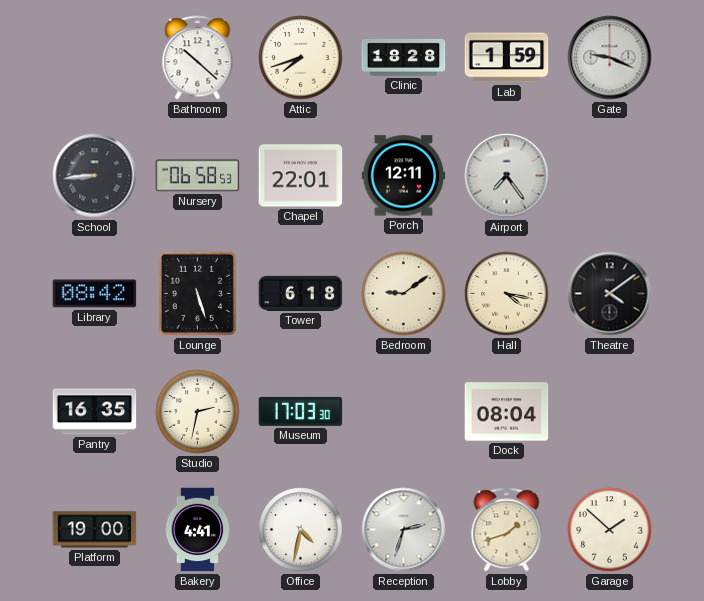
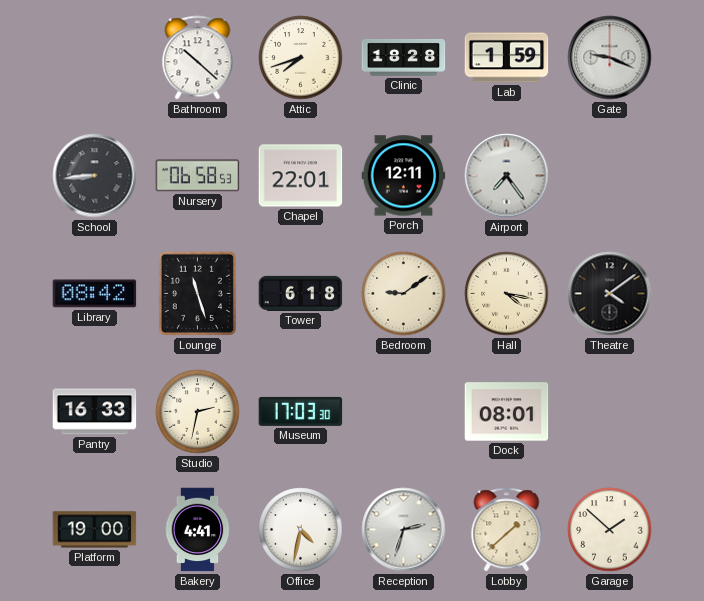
Lounge: 5:27 -> 11:27 (197, 293)
Pantry: 16:35 -> 16:33 (95, 412)
Dock: 08:04 -> 08:01 (507, 412)
Lobby: 1:42 -> 1:38 (507, 530)
